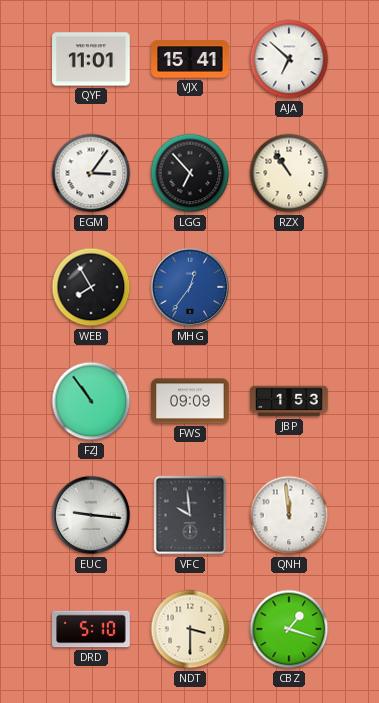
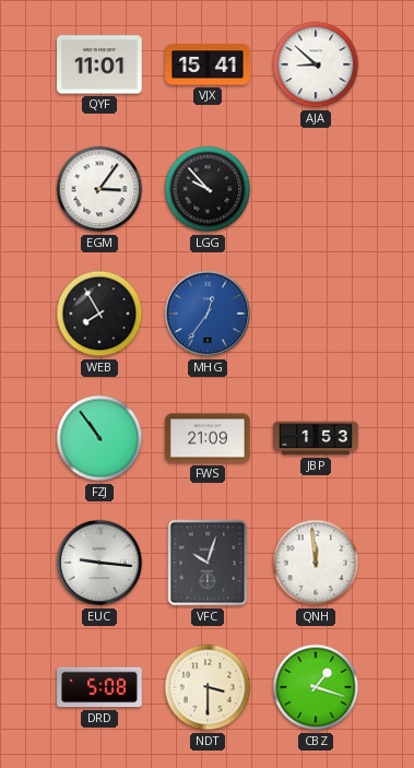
AJA: 6:52 -> 8:52 (316, 64)
LGG: 6:53 -> 9:53 (208, 189)
RZX: 10:54 -> none (289, 173)
FWS: 09:09 -> 21:09 (208, 438)
VFC: 9:59 -> 10:03 (208, 563)
DRD: 5:10 -> 5:08 (99, 687)
